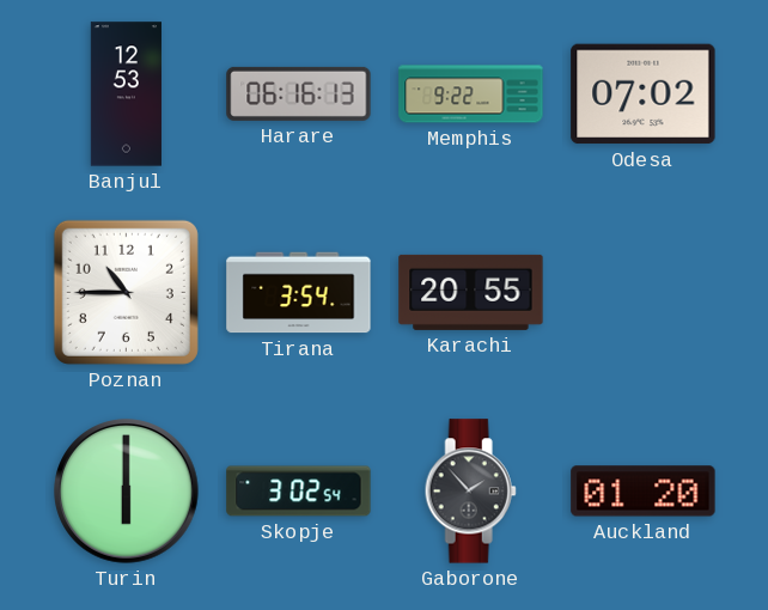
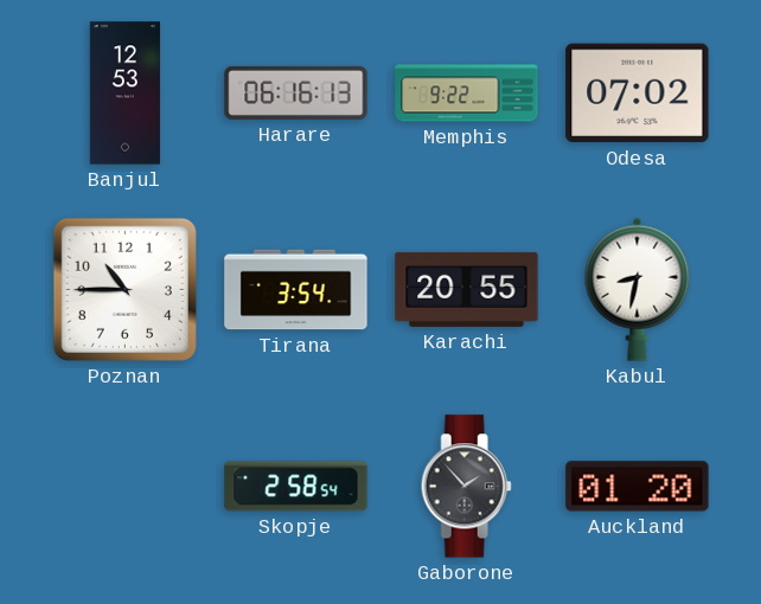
Kabul: none -> 8:32 (638, 289)
Turin: 6:00 -> none (127, 492)
Skopje: 3:02 -> 2:58 (296, 487)
